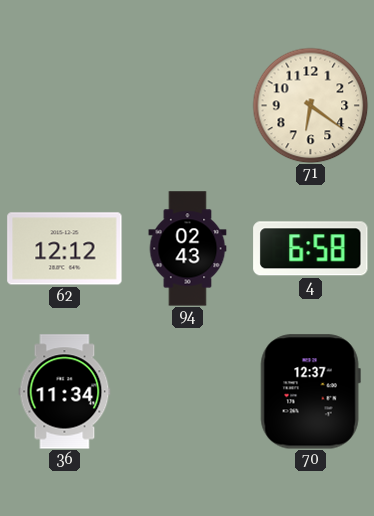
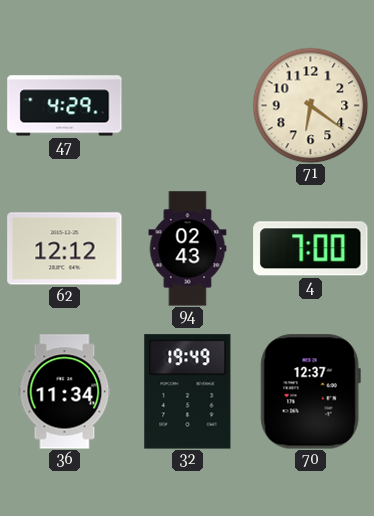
47: none -> 4:29 (65, 106)
4: 6:58 -> 7:00 (311, 249)
32: none -> 19:49 (188, 392)
